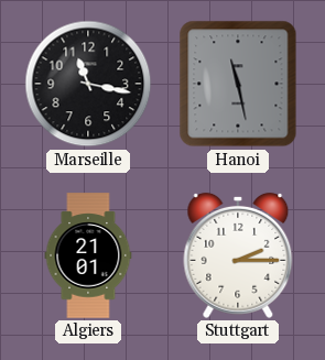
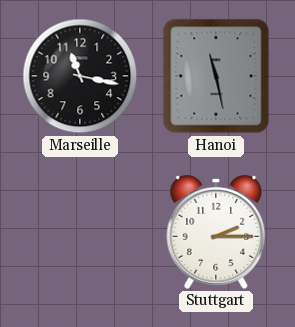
Algiers: 21:01 -> none (88, 255)
